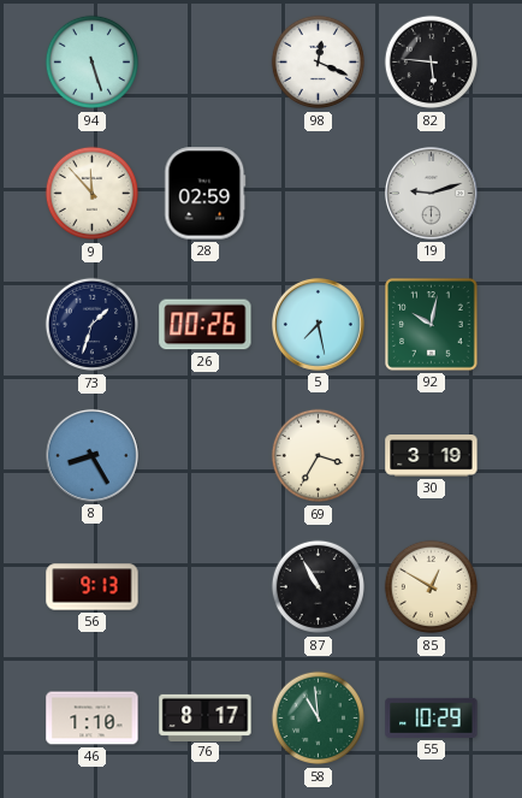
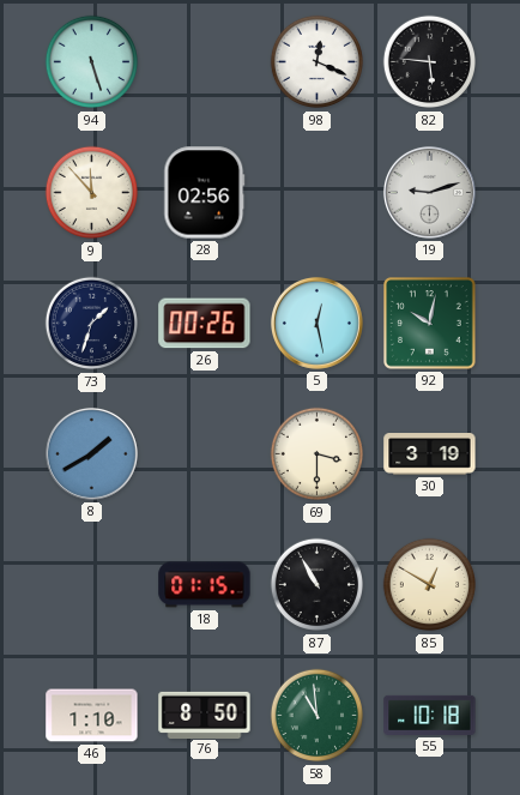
28: 02:59 -> 02:56 (205, 193)
5: 7:28 -> 12:28 (316, 323)
8: 8:25 -> 1:40 (91, 453)
69: 3:35 -> 3:30 (318, 454)
56: 9:13 -> none (93, 587)
18: none -> 01:15 (205, 585)
76: 8:17 -> 8:50 (205, 715)
55: 10:29 -> 10:18 (430, 715)
